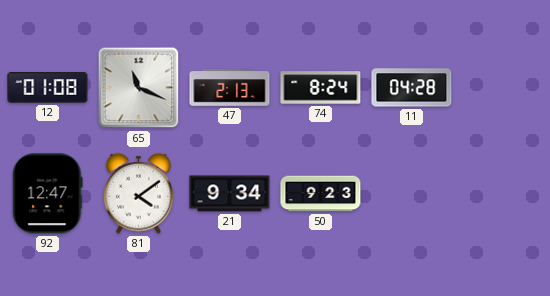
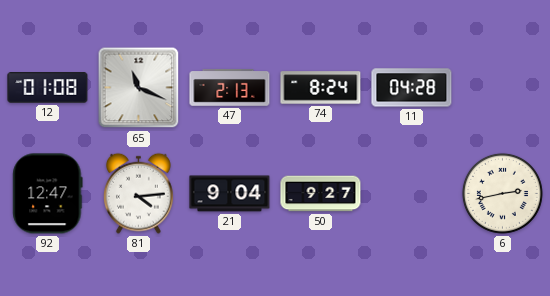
81: 4:09 -> 4:14 (138, 193)
21: 9:34 -> 9:04 (230, 194)
50: 9:23 -> 9:27 (321, 194)
6: none -> 2:43 (502, 193)
